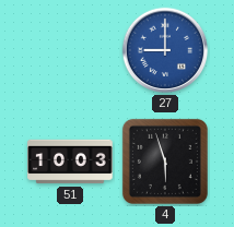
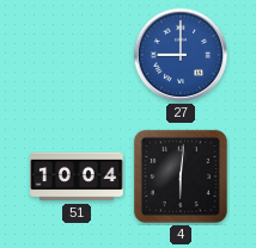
51: 10:03 -> 10:04 (77, 176)
4: 5:57 -> 6:01 (181, 176)
